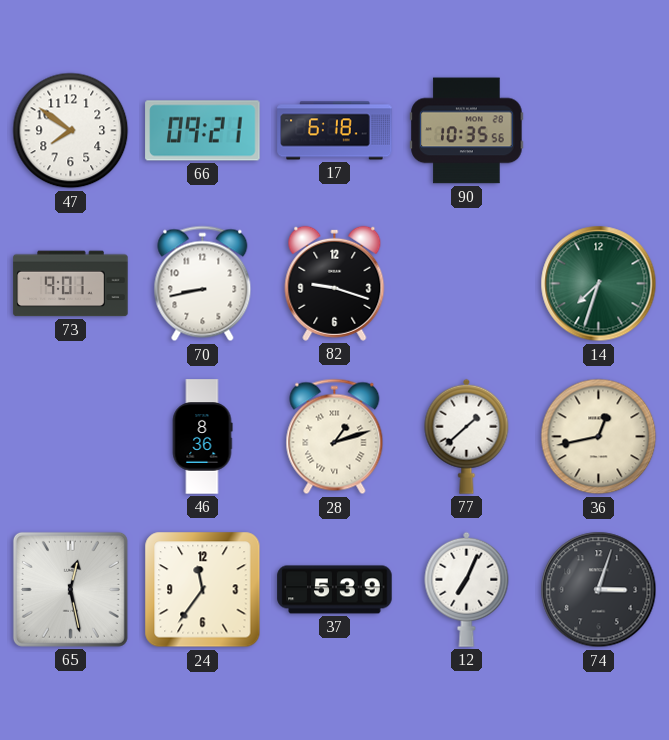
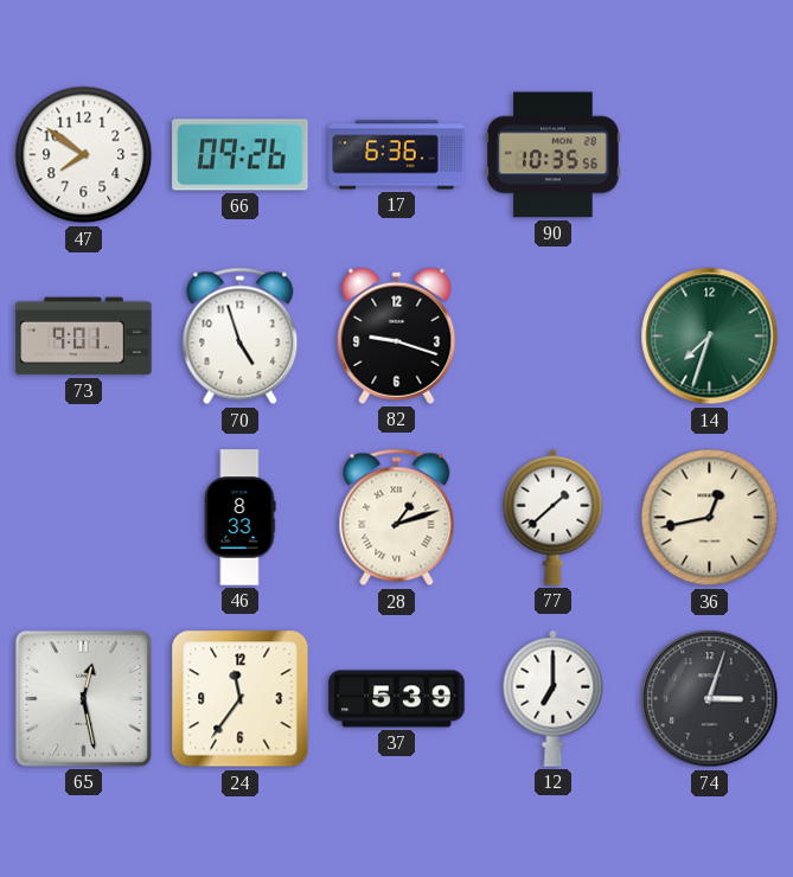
66: 09:21 -> 09:26 (241, 155)
17: 6:18 -> 6:36 (397, 155)
70: 8:43 -> 4:57 (241, 337)
46: 8:36 -> 8:33 (239, 518)
12: 7:04 -> 7:00 (554, 698)
